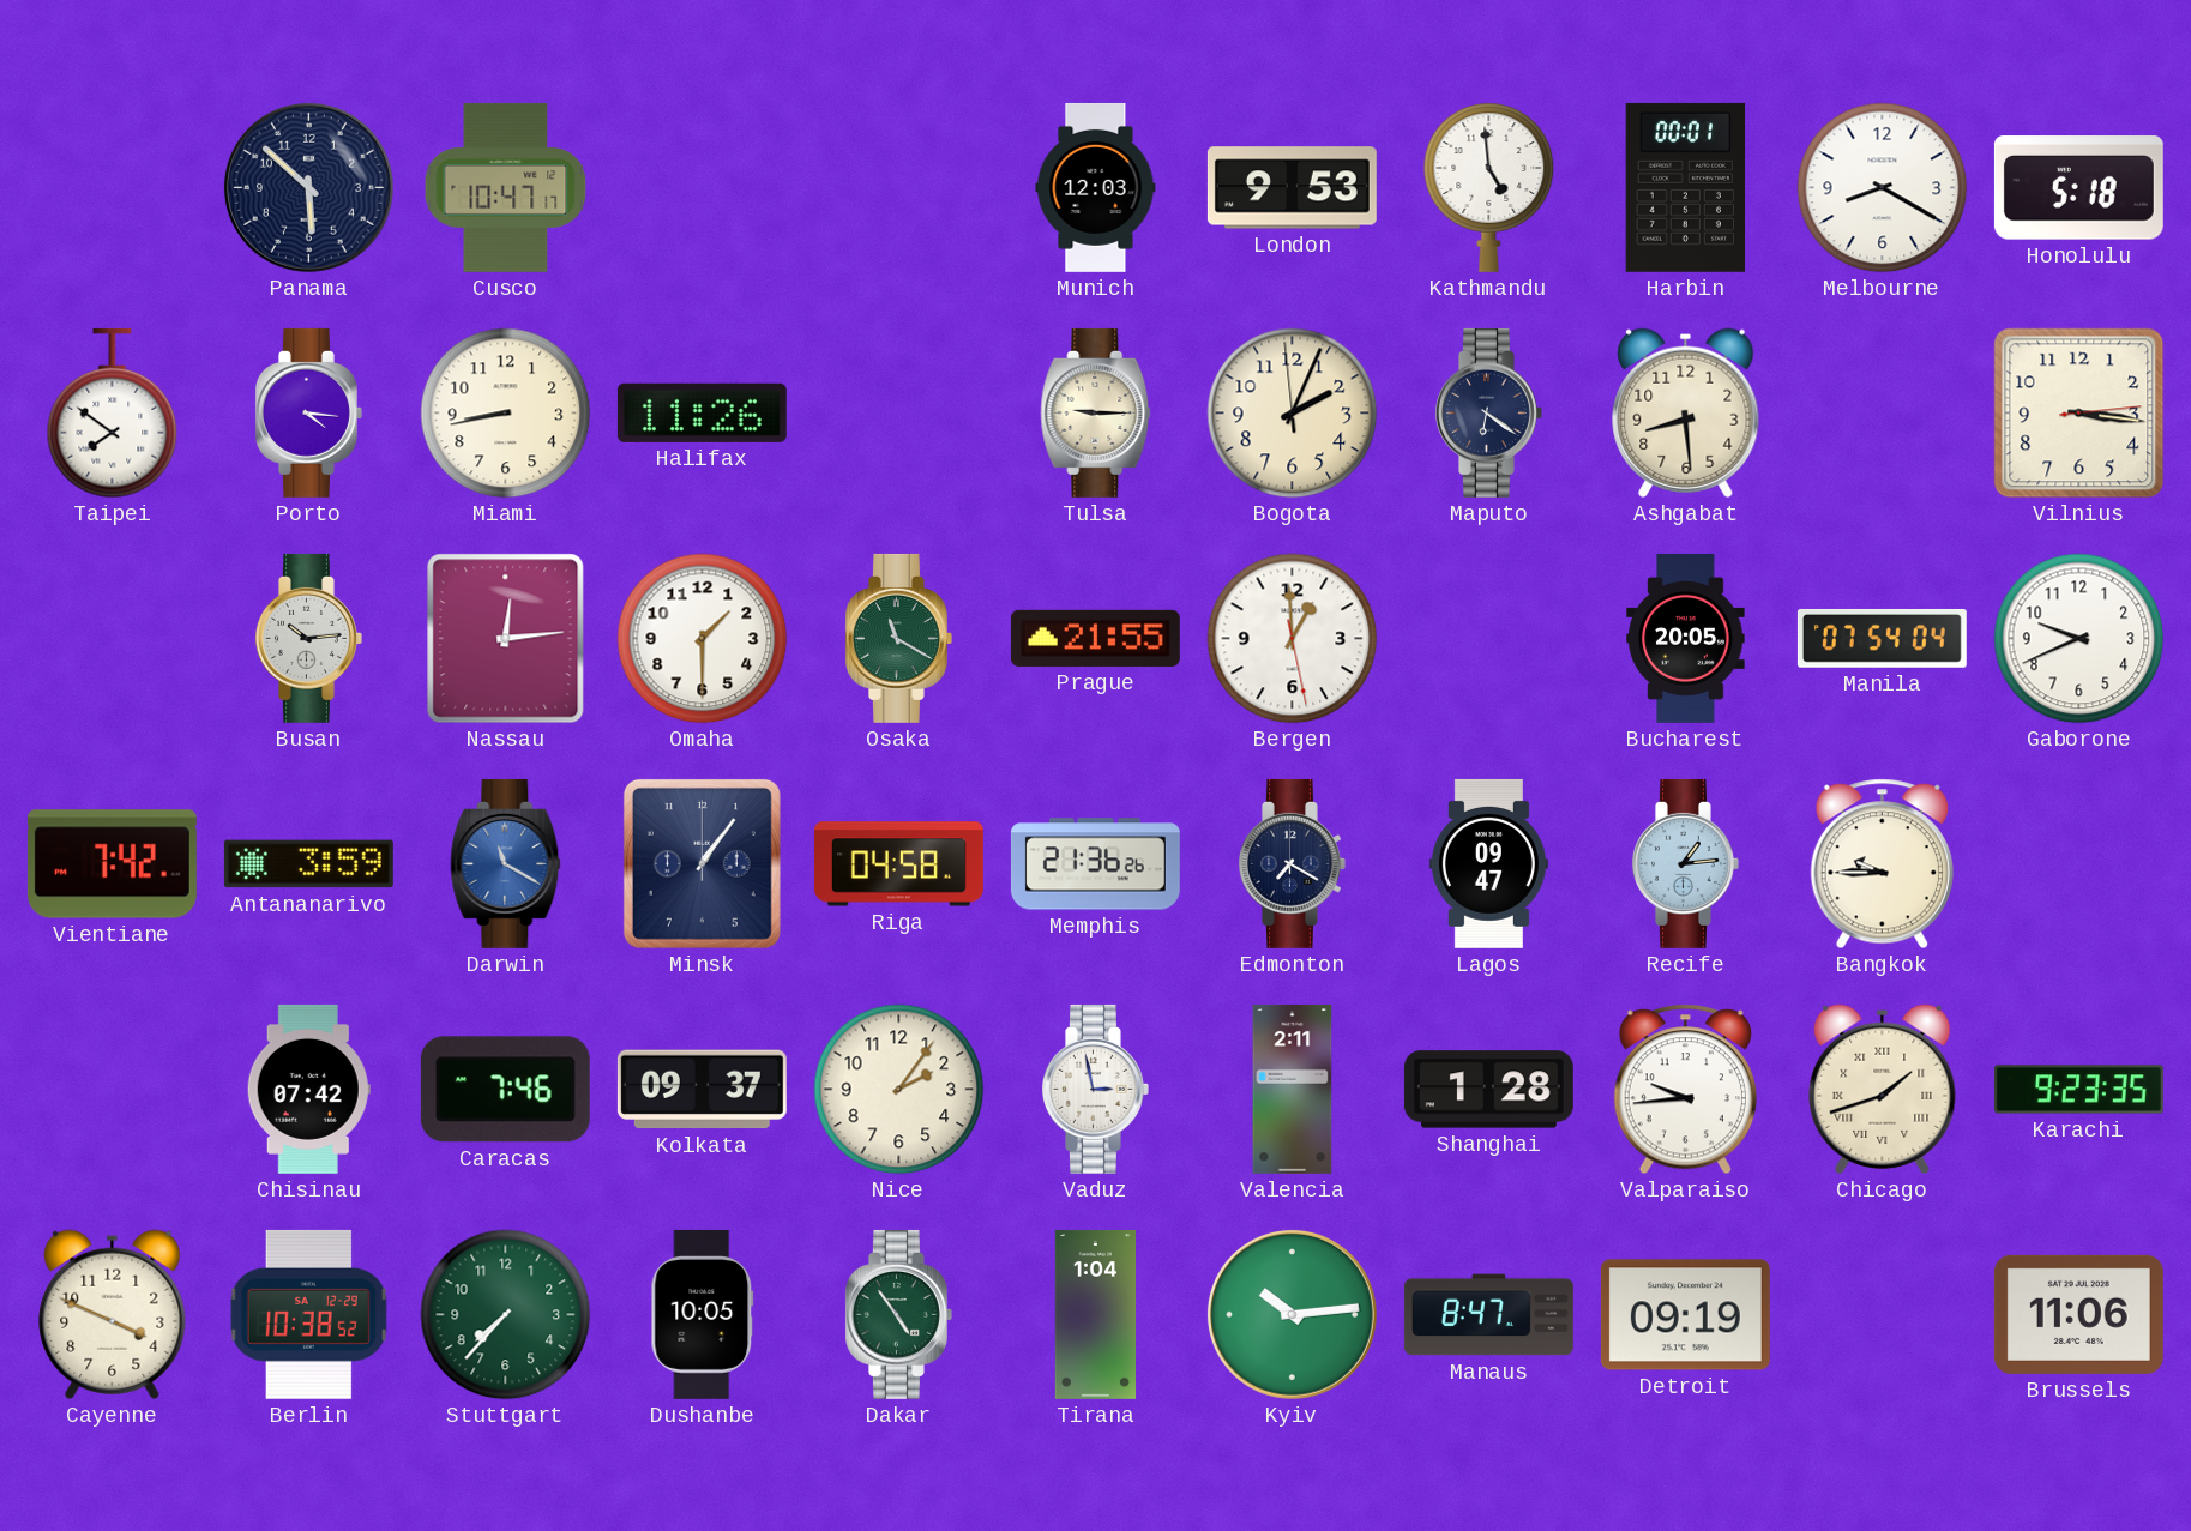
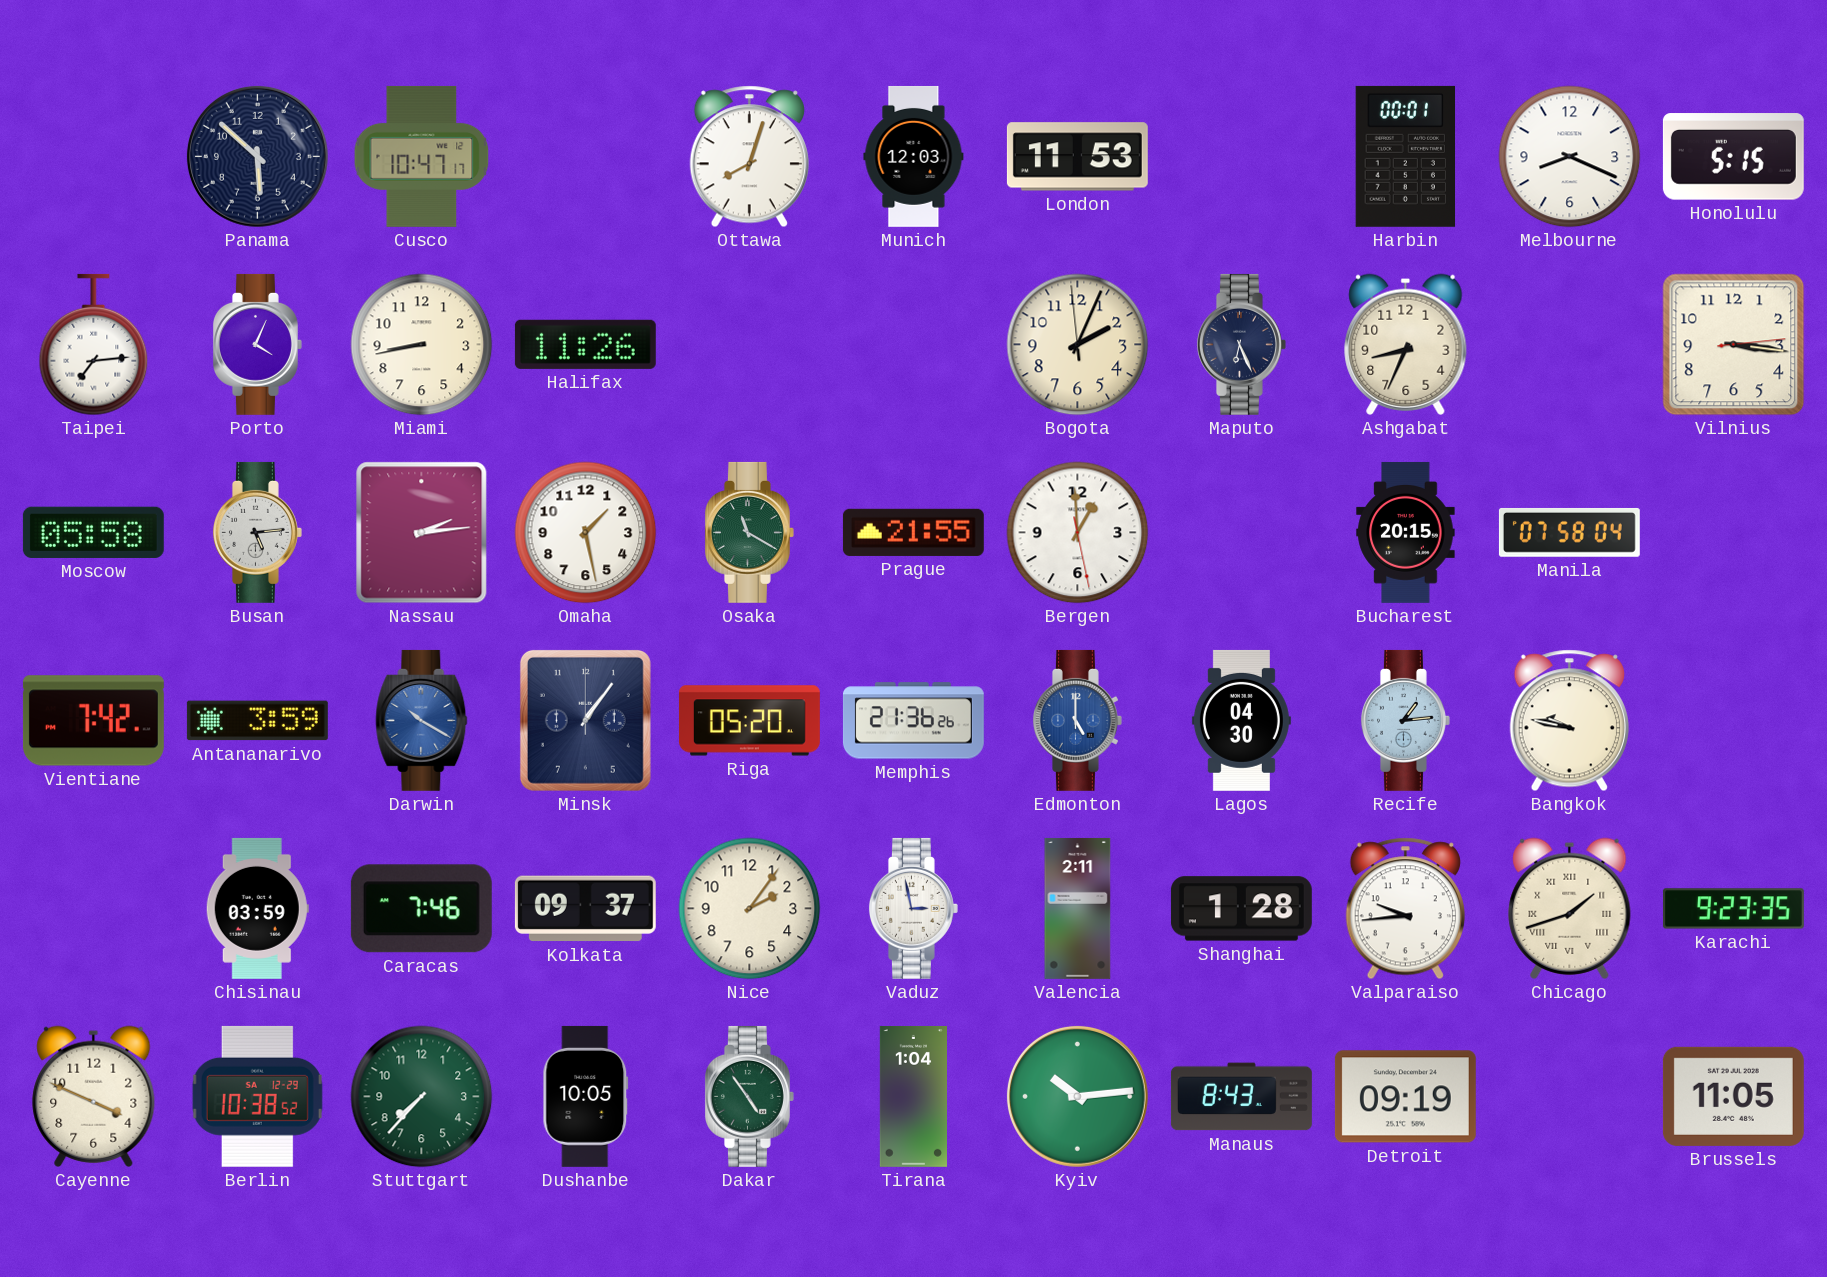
Ottawa: none -> 8:03 (749, 157)
London: 9:53 -> 11:53 (1077, 157)
Kathmandu: 4:59 -> none (1489, 187)
Melbourne: 8:20 -> 8:19 (1570, 157)
Honolulu: 5:18 -> 5:15 (1733, 157)
Taipei: 7:51 -> 7:14 (94, 345)
Porto: 4:16 -> 4:04 (257, 344)
Tulsa: 9:15 -> none (1096, 412)
Maputo: 6:21 -> 6:26 (1241, 344)
Ashgabat: 8:29 -> 8:34 (1406, 344)
Moscow: none -> 05:58 (93, 532)
Busan: 10:14 -> 5:14 (257, 532)
Nassau: 12:14 -> 2:14 (422, 533)
Omaha: 1:30 -> 1:28 (586, 533)
Bucharest: 20:05 -> 20:15 (1406, 532)
Manila: 07:54 -> 07:58 (1569, 532)
Gaborone: 9:41 -> none (2079, 639)
Darwin: 11:20 -> 10:20 (422, 720)
Riga: 04:58 -> 05:20 (749, 721)
Edmonton: 7:20 -> 5:00 (1077, 720)
Edmonton dial: navy -> blue (1077, 720)
Lagos: 09:47 -> 04:30 (1241, 720)
Bangkok: 9:45 -> 9:47 (1569, 721)
Chisinau: 07:42 -> 03:59 (257, 908)
Manaus: 8:47 -> 8:43 (1241, 1097)
Brussels: 11:06 -> 11:05 (1733, 1096)
